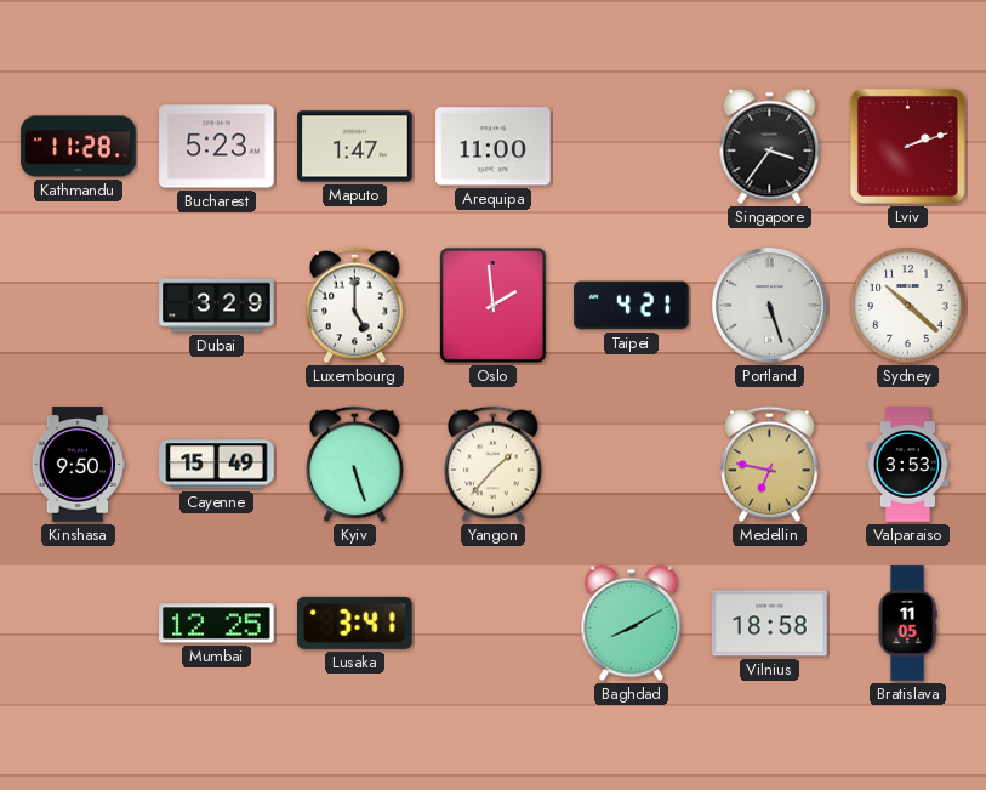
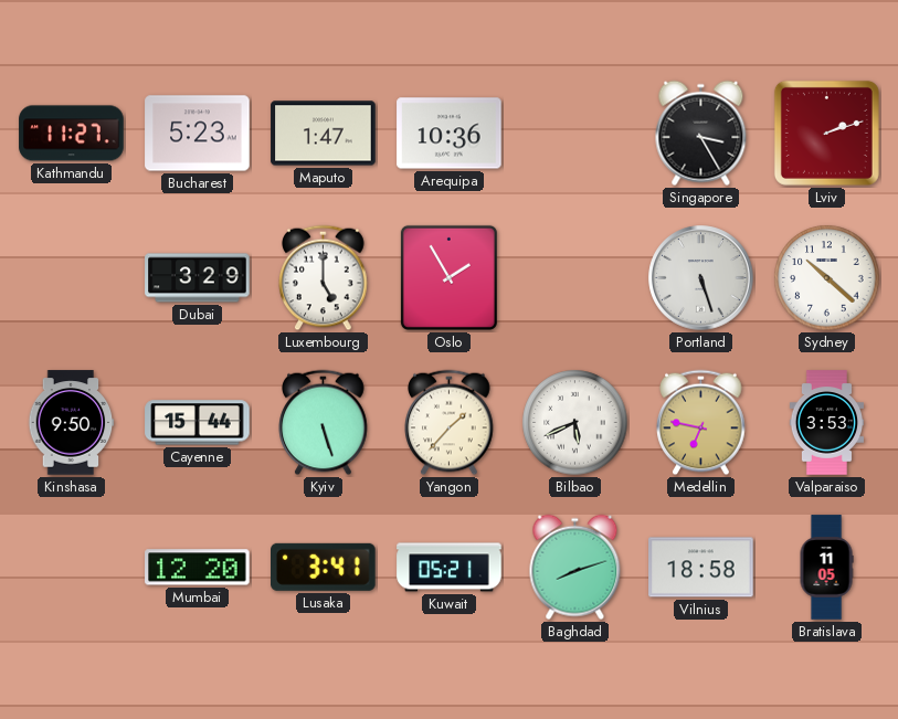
Kathmandu: 11:28 -> 11:27 (72, 134)
Arequipa: 11:00 -> 10:36 (450, 134)
Singapore: 3:36 -> 3:25 (701, 134)
Oslo: 1:59 -> 1:55 (448, 277)
Taipei: 4:21 -> none (632, 306)
Cayenne: 15:49 -> 15:44 (198, 423)
Bilbao: none -> 5:41 (575, 423)
Mumbai: 12:25 -> 12:20 (198, 568)
Kuwait: none -> 05:21 (450, 568)
Baghdad: 8:10 -> 8:12 (575, 568)
